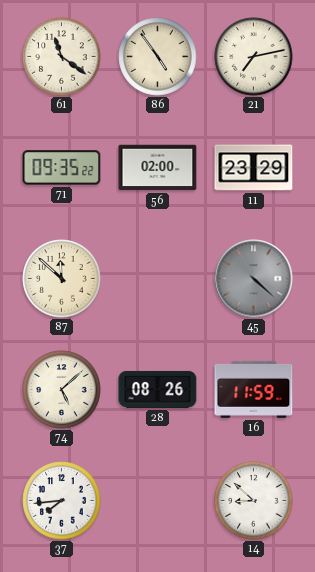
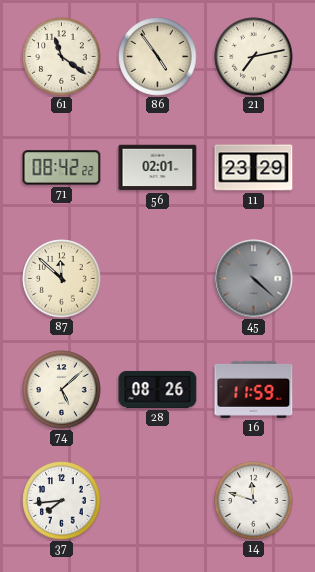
71: 09:35 -> 08:42 (62, 168)
56: 02:00 -> 02:01 (158, 168)
14: 8:52 -> 11:48 (254, 501)
